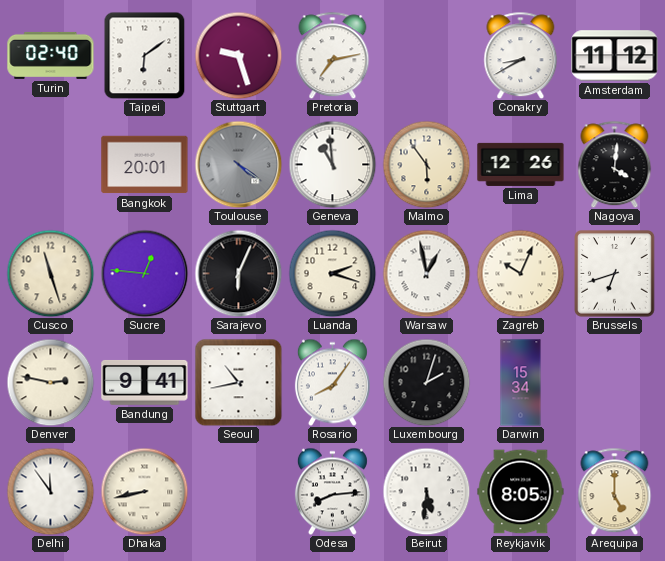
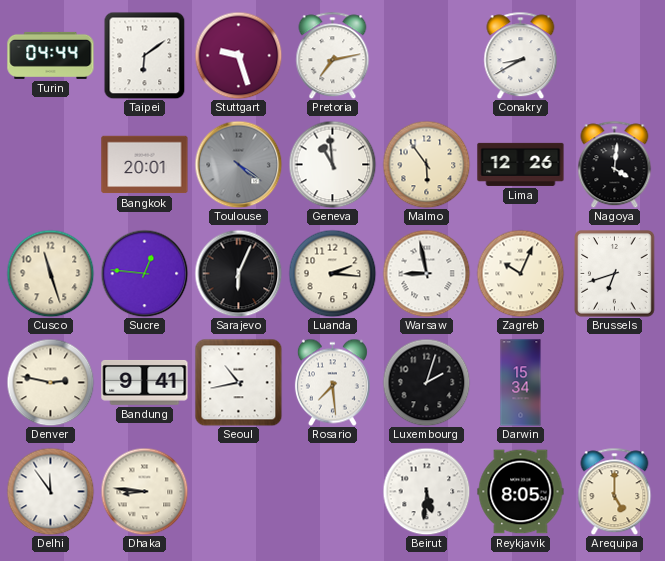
Turin: 02:40 -> 04:44 (51, 55)
Amsterdam: 11:12 -> none (615, 56)
Luanda: 2:18 -> 2:16 (332, 273)
Warsaw: 12:58 -> 8:58 (426, 273)
Rosario: 8:06 -> 7:29 (332, 382)
Dhaka: 8:43 -> 8:46 (144, 491)
Odesa: 8:14 -> none (332, 491)
